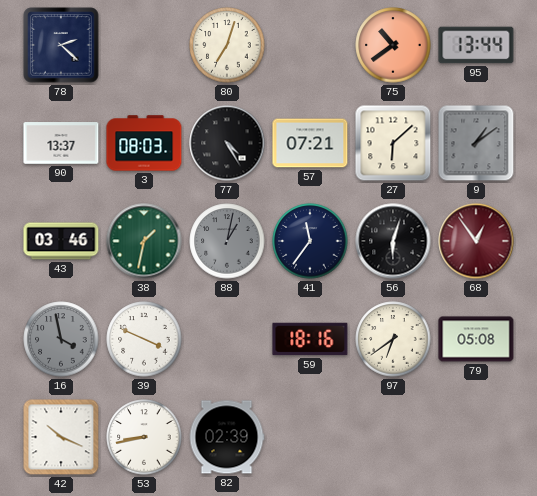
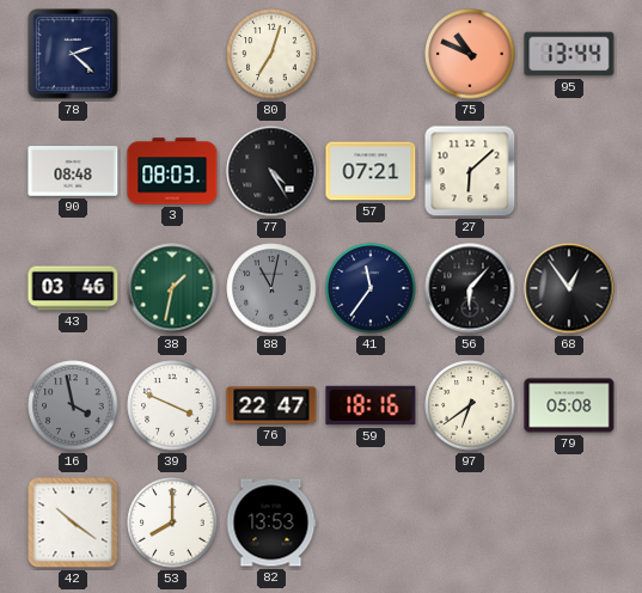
75: 10:39 -> 10:49 (470, 54)
90: 13:37 -> 08:48 (73, 171)
9: 1:09 -> none (476, 143)
88: 1:02 -> 11:02 (271, 288)
56: 6:03 -> 6:07 (470, 288)
68 dial: burgundy -> black (569, 288)
76: none -> 22:47 (271, 405)
42: 10:19 -> 10:21 (73, 522)
53: 8:43 -> 8:00 (172, 522)
82: 02:39 -> 13:53 (271, 522)
